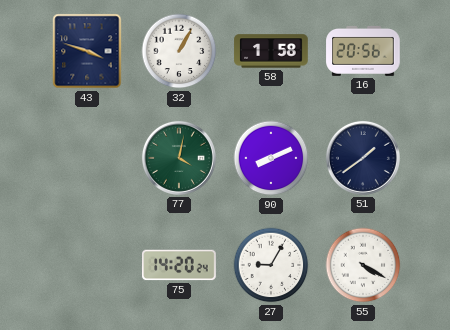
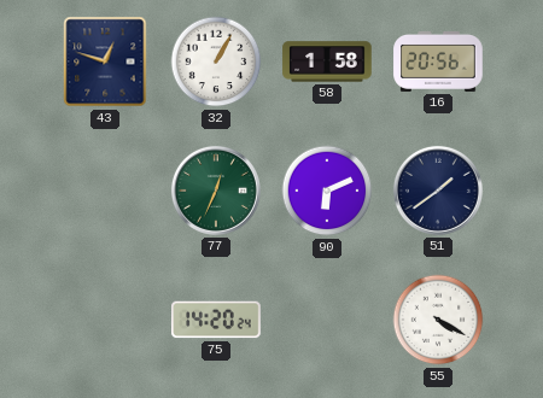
43: 3:48 -> 12:48 (105, 62)
77: 4:02 -> 12:34 (216, 191)
90: 8:11 -> 6:11 (327, 191)
27: 9:05 -> none (271, 265)
